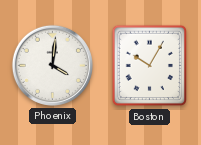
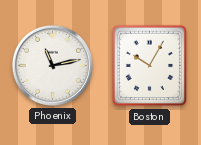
Phoenix: 4:01 -> 11:13 (52, 65)
